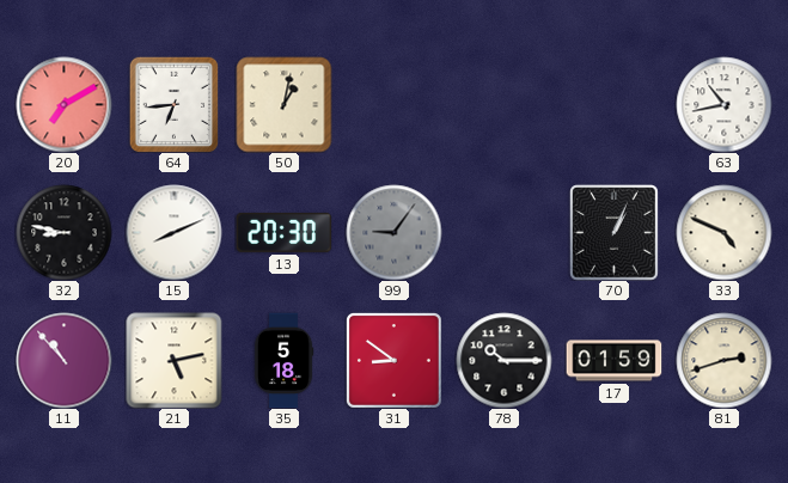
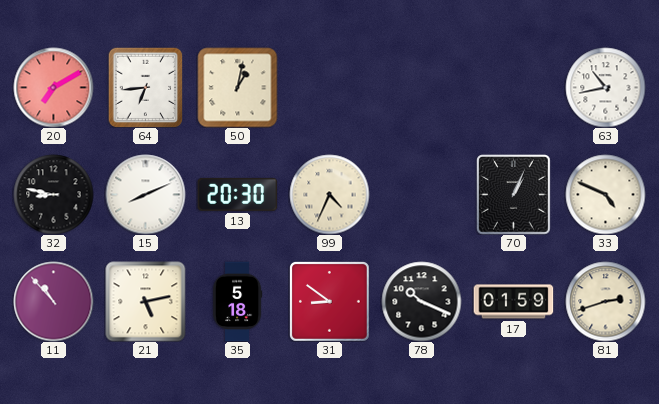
99: 9:06 -> 4:34 (329, 194)
99 dial: grey -> cream (329, 194)
78: 10:15 -> 10:19 (421, 301)
